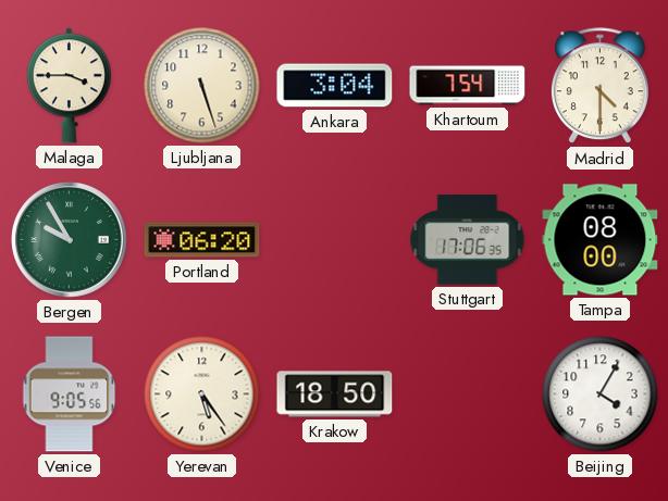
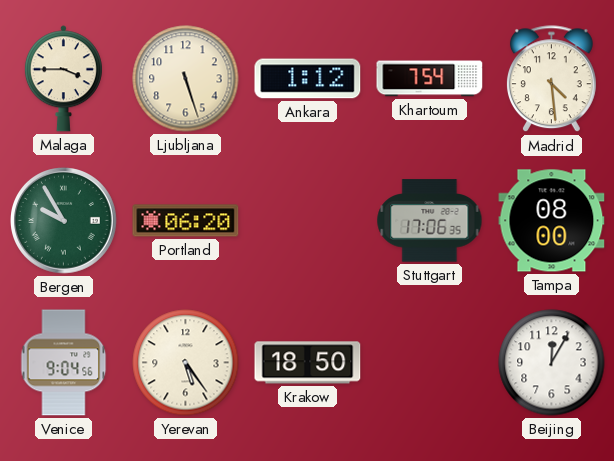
Ankara: 3:04 -> 1:12 (308, 79)
Madrid: 4:30 -> 4:29 (551, 79)
Venice: 9:05 -> 9:04 (64, 363)
Beijing: 4:05 -> 12:05 (552, 363)
